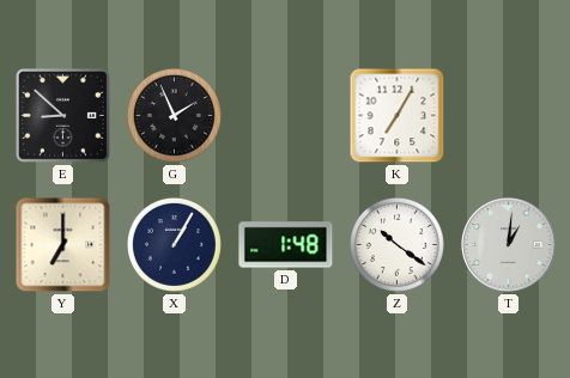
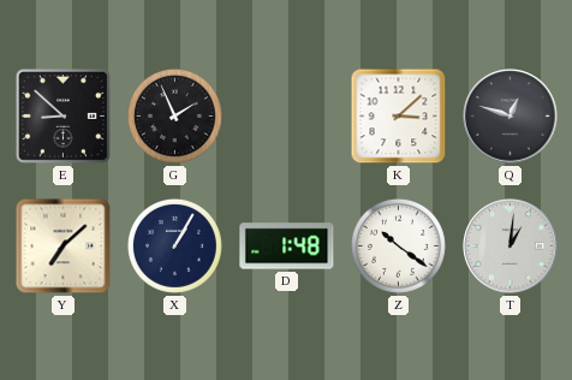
K: 7:05 -> 3:08 (399, 117)
Q: none -> 12:48 (511, 117)
Y: 7:00 -> 7:08 (64, 247)
